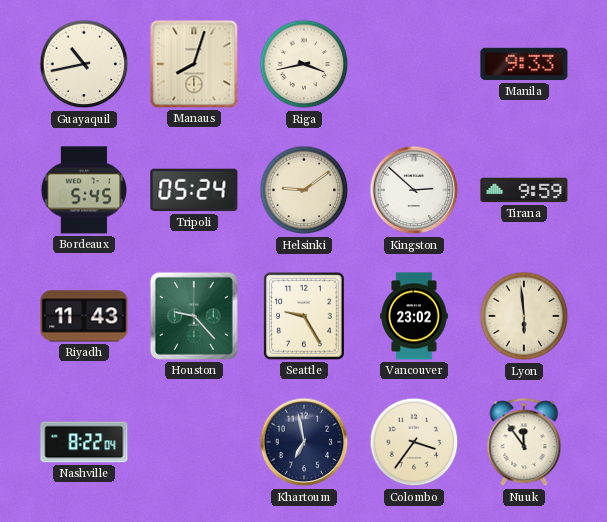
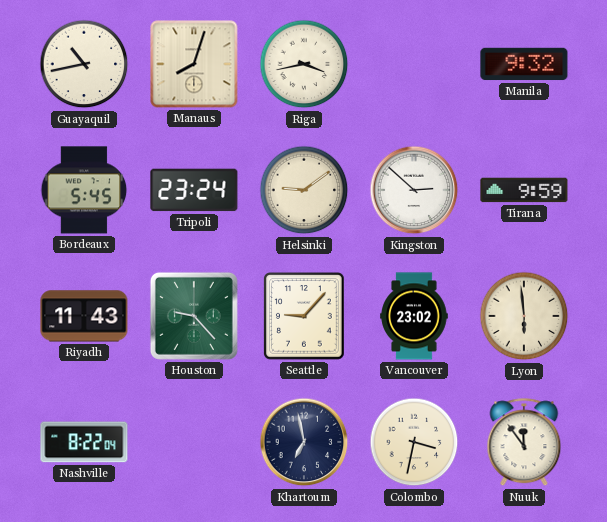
Manila: 9:33 -> 9:32 (524, 64)
Tripoli: 05:24 -> 23:24 (194, 190)
Seattle: 9:25 -> 9:07 (304, 316)
Colombo: 3:36 -> 3:32 (414, 442)
